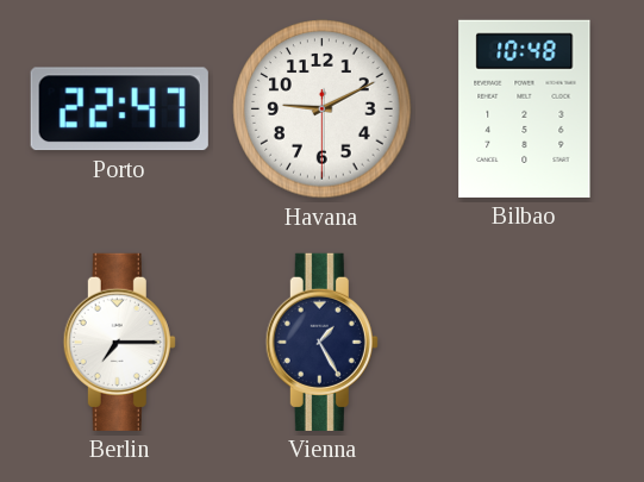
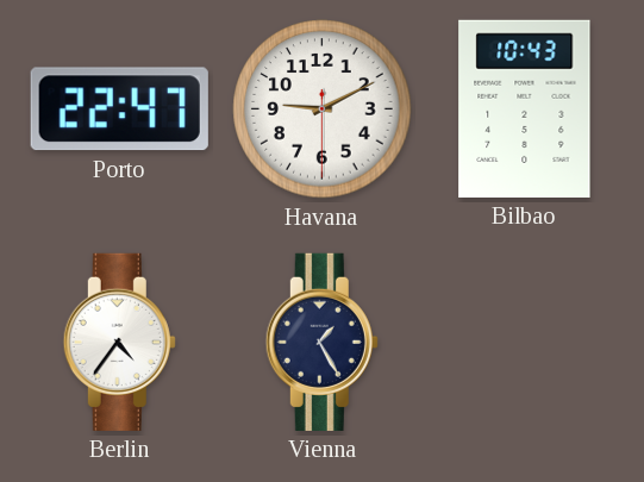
Bilbao: 10:48 -> 10:43 (525, 108)
Berlin: 7:15 -> 4:36 (119, 342)
